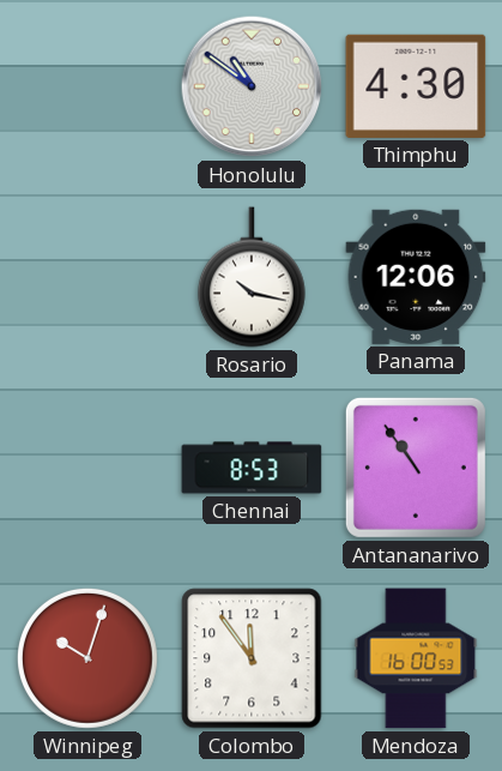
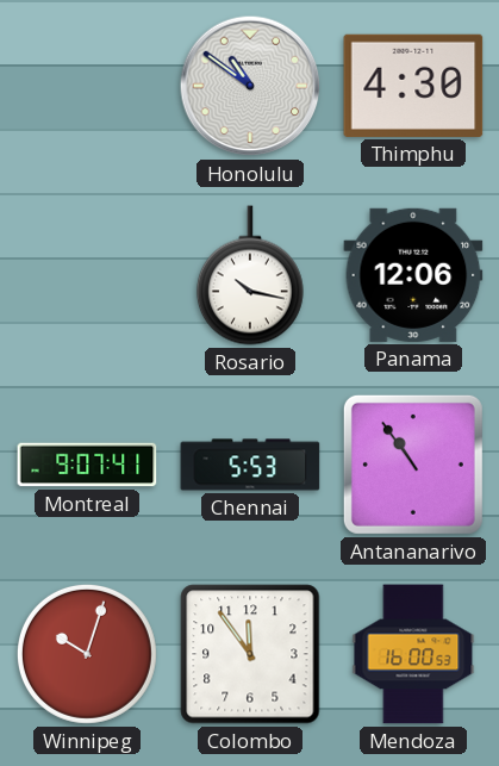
Montreal: none -> 9:07 (87, 465)
Chennai: 8:53 -> 5:53 (250, 465)
